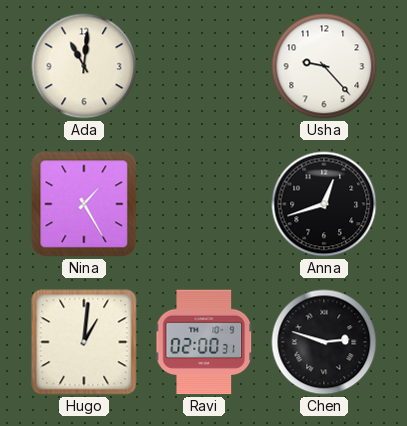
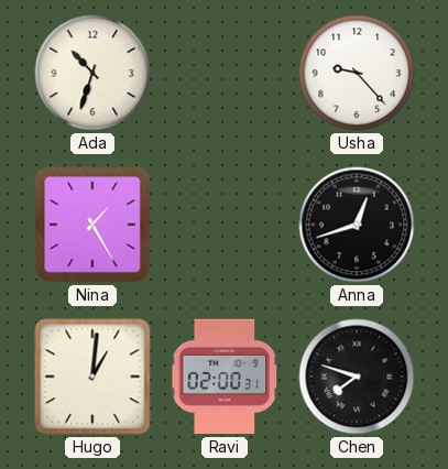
Ada: 11:01 -> 10:33 (92, 73)
Chen: 2:48 -> 7:48 (357, 377)
